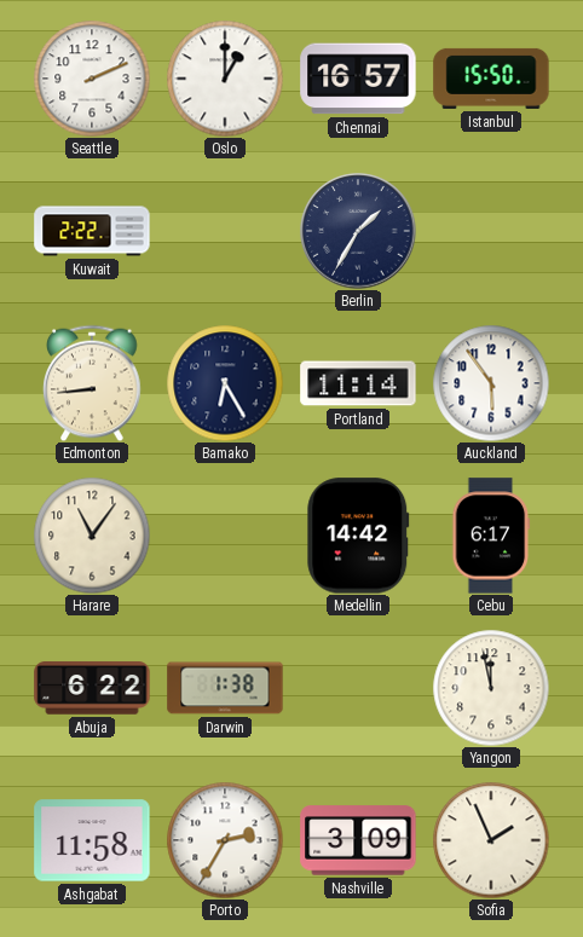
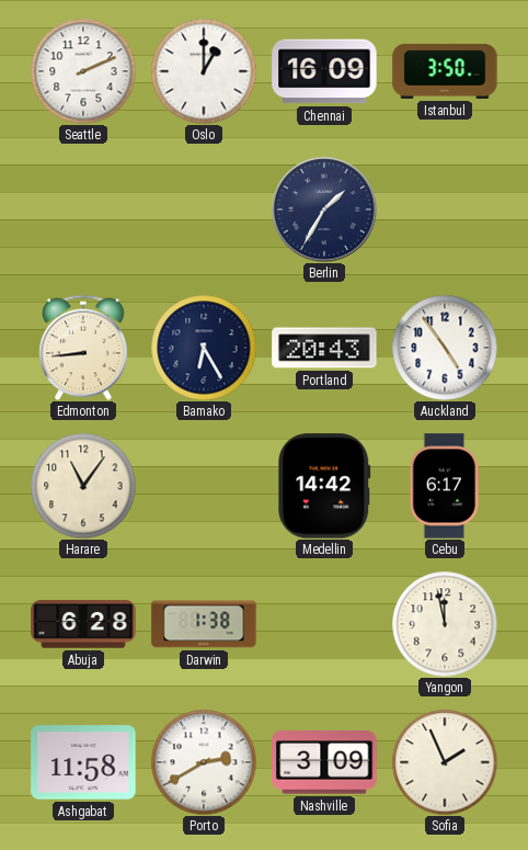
Chennai: 16:57 -> 16:09 (324, 71)
Istanbul: 15:50 -> 3:50 (445, 71)
Kuwait: 2:22 -> none (92, 231)
Portland: 11:14 -> 20:43 (324, 348)
Auckland: 5:54 -> 4:54 (445, 348)
Abuja: 6:22 -> 6:28 (83, 624)
Porto: 2:35 -> 2:40 (204, 762)
